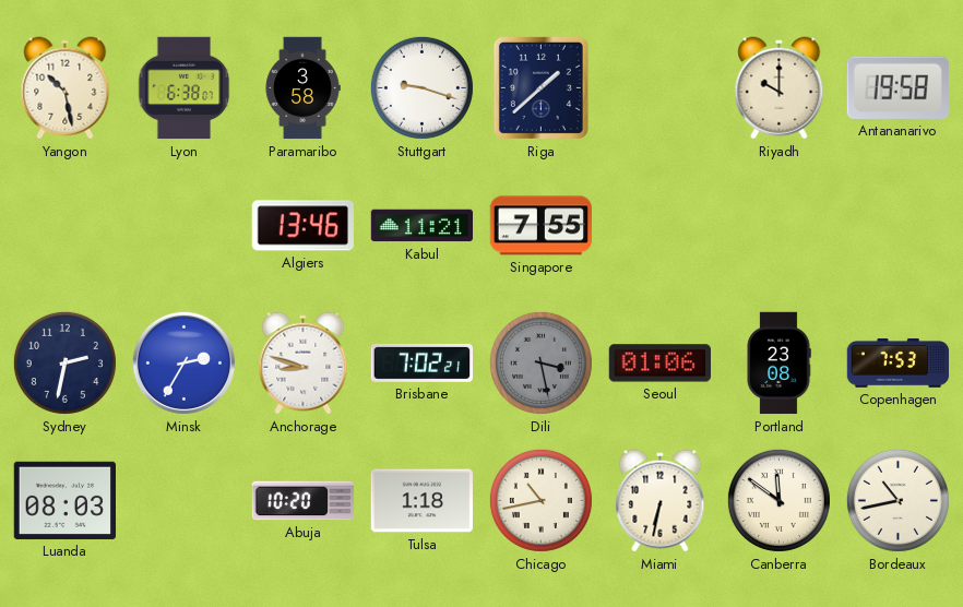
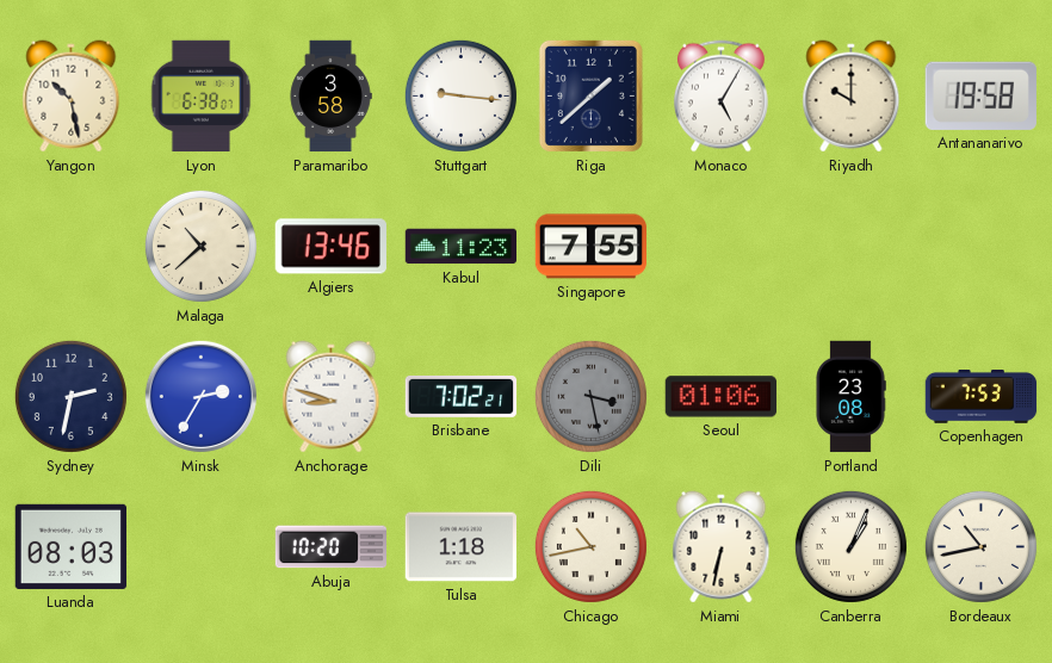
Stuttgart: 9:18 -> 9:16 (460, 95)
Monaco: none -> 5:05 (720, 97)
Malaga: none -> 10:38 (200, 246)
Kabul: 11:21 -> 11:23 (462, 247)
Canberra: 11:51 -> 1:04 (850, 546)
